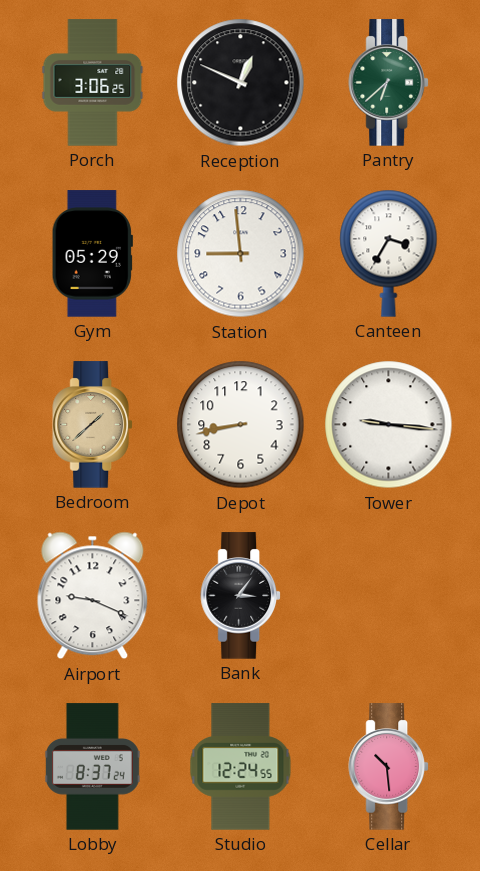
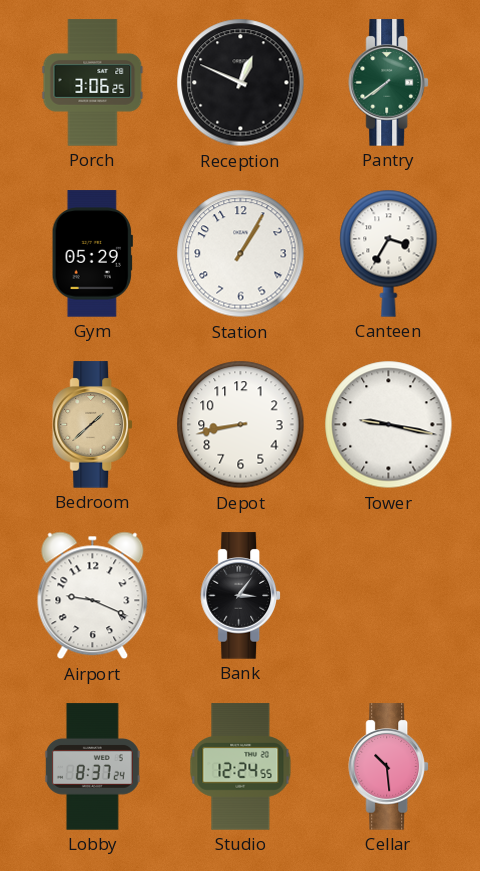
Pantry: 6:38 -> 7:39 (388, 83)
Station: 8:59 -> 1:05 (241, 254)
Tower: 9:16 -> 9:17 (389, 425)
